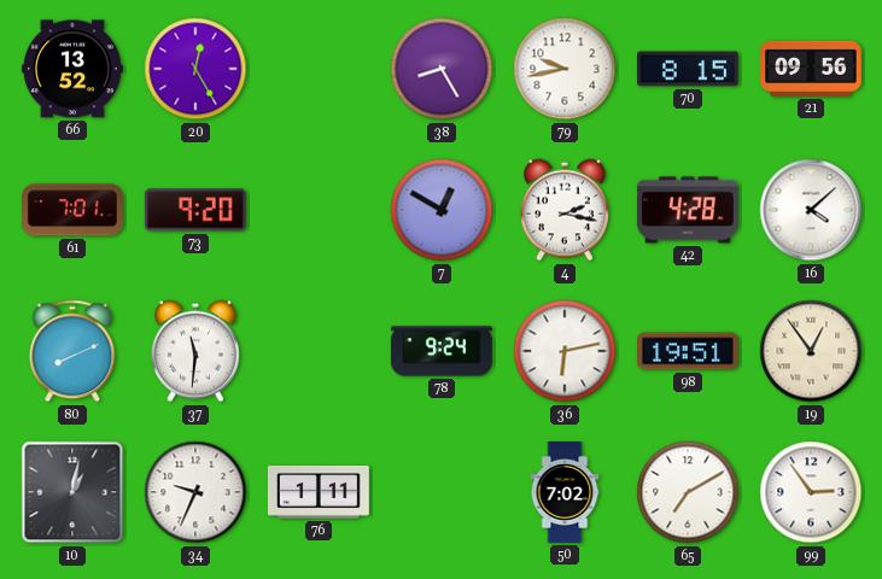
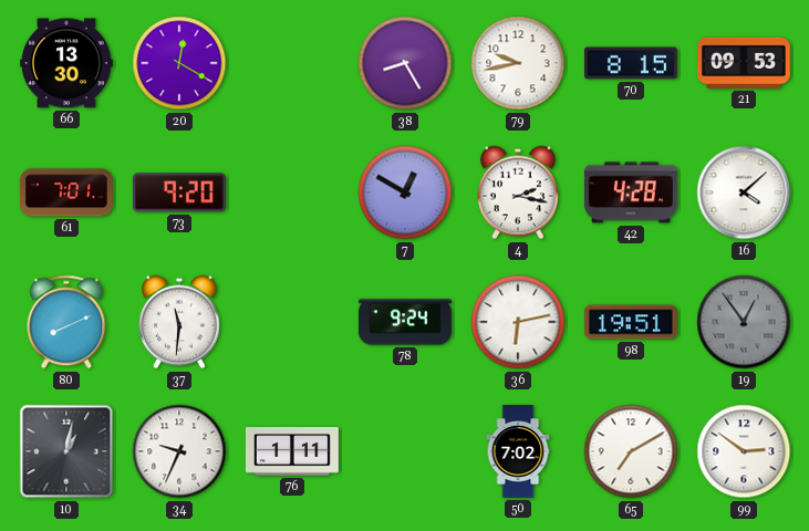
66: 13:52 -> 13:30 (66, 63)
20: 12:25 -> 12:20 (179, 63)
21: 09:56 -> 09:53 (745, 63)
19 dial: cream -> grey (744, 322)
99: 2:54 -> 2:51 (744, 451)
